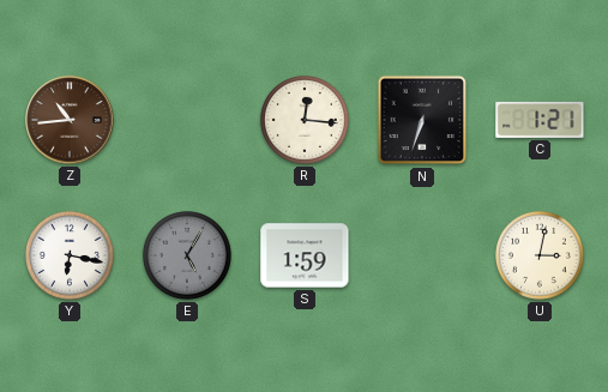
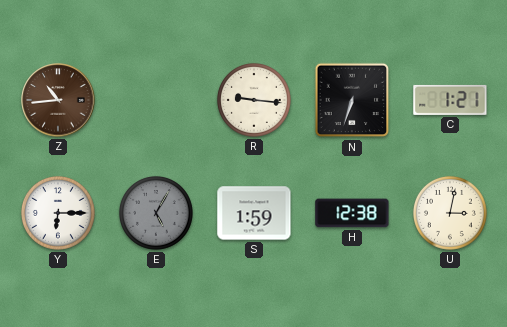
R: 12:16 -> 9:16 (254, 100)
Y: 6:17 -> 6:15 (58, 213)
H: none -> 12:38 (352, 213)
